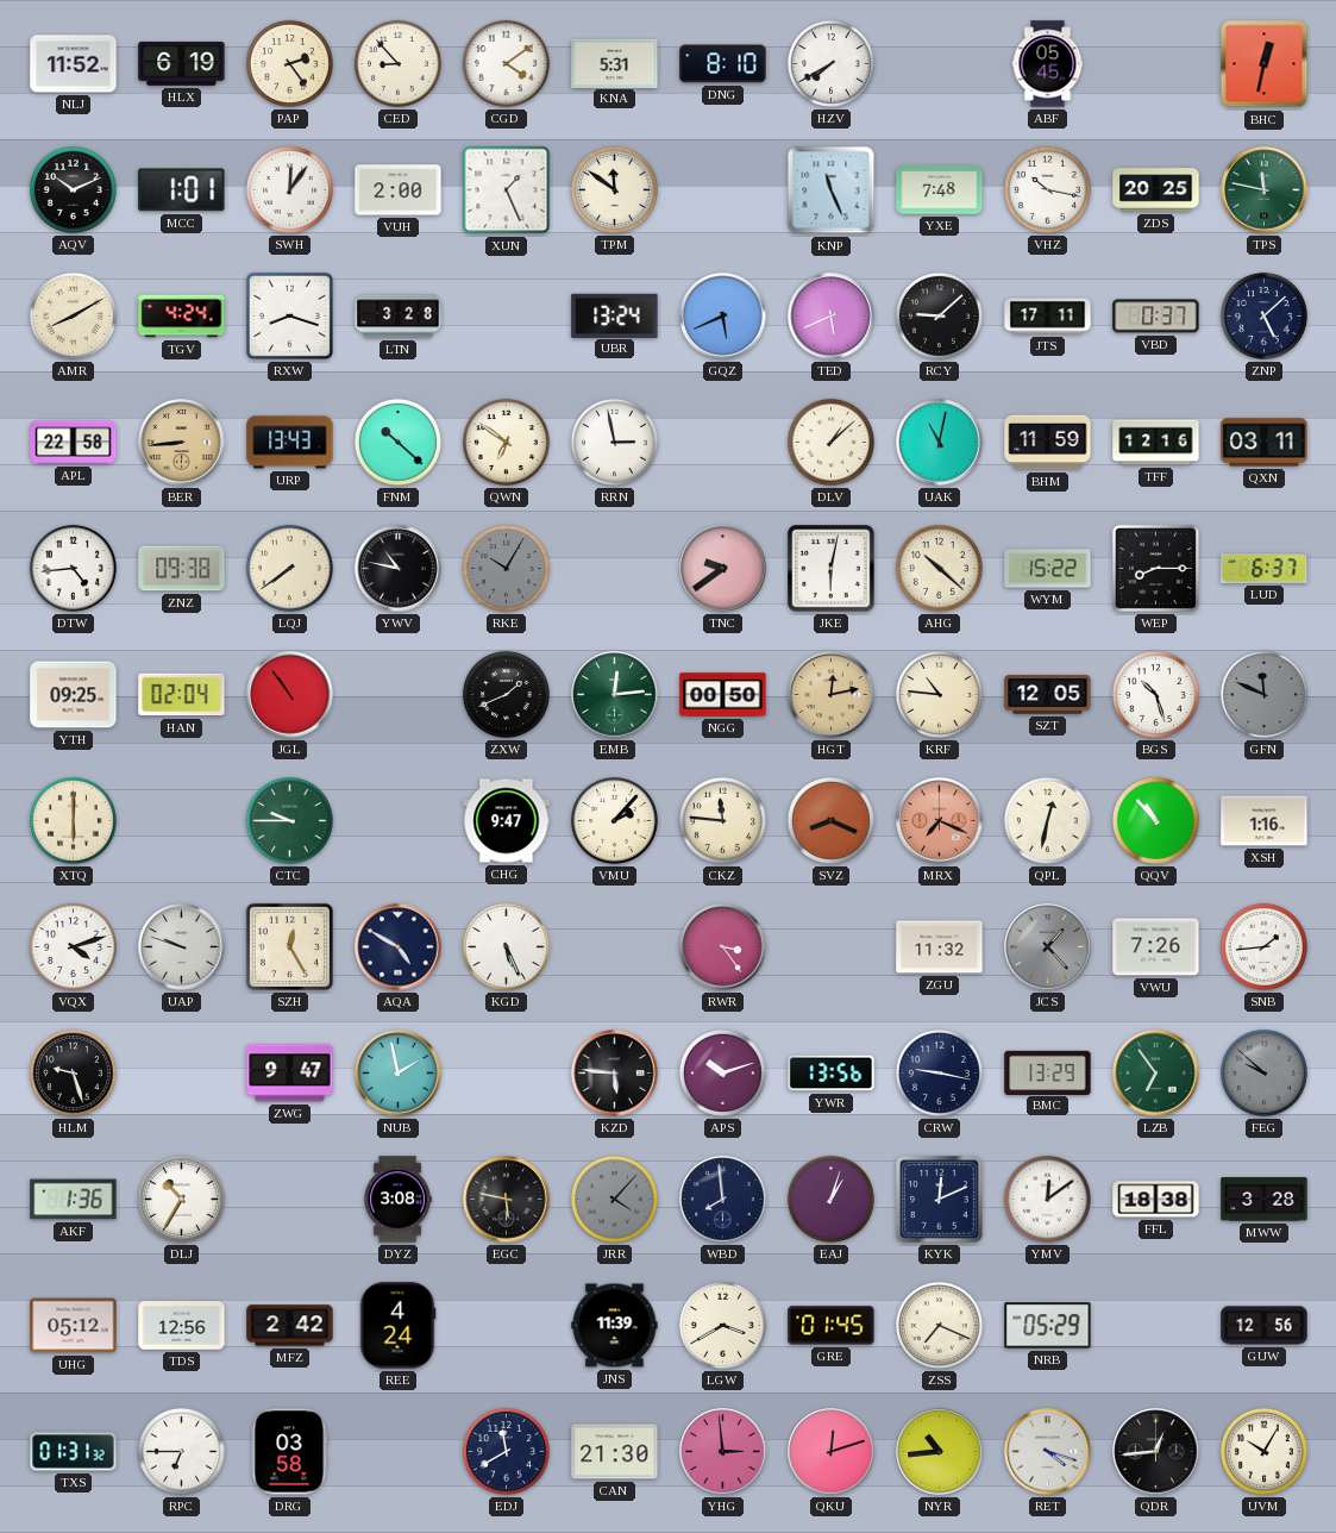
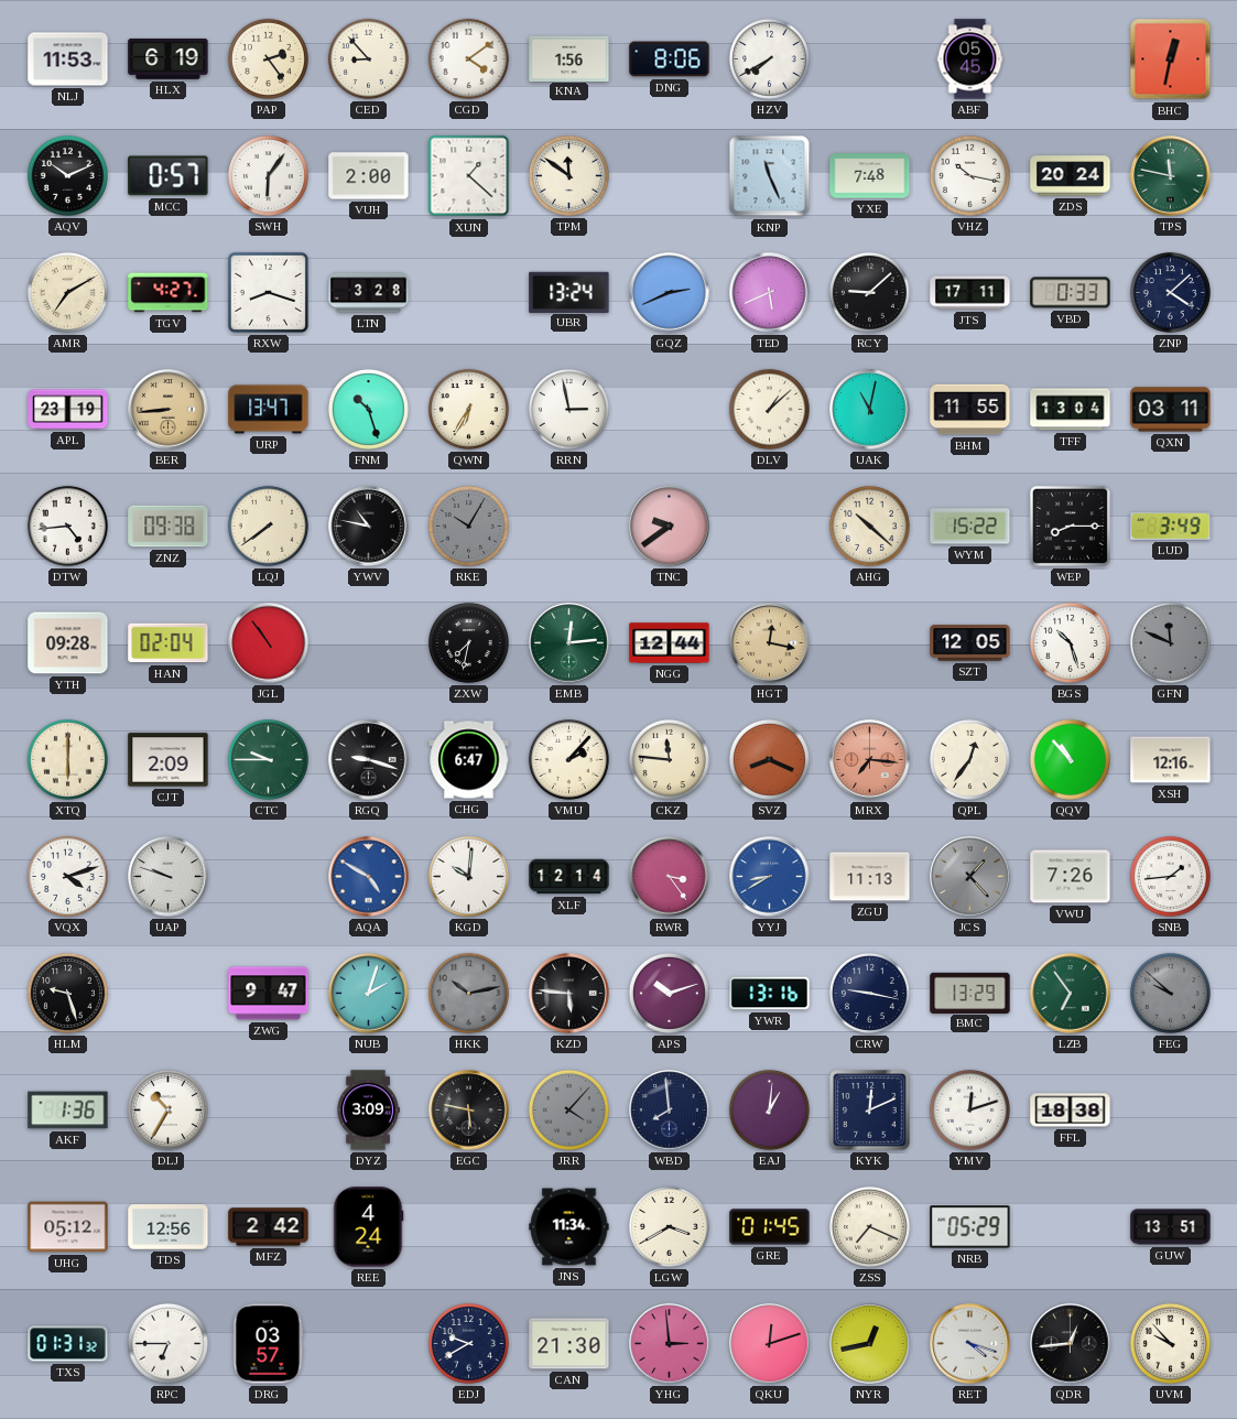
NLJ: 11:52 -> 11:53 (68, 59)
KNA: 5:31 -> 1:56 (569, 58)
DNG: 8:10 -> 8:06 (670, 59)
MCC: 1:01 -> 0:57 (169, 176)
SWH: 12:06 -> 6:06 (268, 175)
XUN: 1:26 -> 1:22 (469, 176)
ZDS: 20:25 -> 20:24 (1071, 176)
AMR: 8:10 -> 7:10 (67, 292)
TGV: 4:24 -> 4:27 (169, 293)
GQZ: 5:41 -> 2:41 (670, 293)
VBD: 0:37 -> 0:33 (1071, 293)
ZNP: 5:08 -> 4:08 (1170, 292)
APL: 22:58 -> 23:19 (68, 410)
URP: 13:43 -> 13:47 (269, 410)
FNM: 10:22 -> 10:27 (368, 409)
QWN: 6:51 -> 6:35 (468, 409)
BHM: 11:59 -> 11:55 (970, 410)
TFF: 12:16 -> 13:04 (1071, 410)
JKE: 6:02 -> none (832, 569)
LUD: 6:37 -> 3:49 (1171, 527)
YTH: 09:25 -> 09:28 (68, 643)
ZXW: 1:41 -> 7:32 (468, 642)
NGG: 00:50 -> 12:44 (670, 643)
HGT: 12:13 -> 12:17 (770, 643)
KRF: 10:46 -> none (939, 694)
CJT: none -> 2:09 (169, 760)
RGQ: none -> 9:18 (369, 760)
CHG: 9:47 -> 6:47 (469, 760)
MRX: 7:19 -> 7:16 (870, 760)
QPL: 12:32 -> 12:36 (969, 759)
XSH: 1:16 -> 12:16 (1171, 760)
SZH: 12:25 -> none (289, 946)
AQA dial: navy -> blue (369, 877)
KGD: 5:26 -> 10:01 (468, 876)
XLF: none -> 12:14 (569, 877)
YYJ: none -> 8:40 (770, 877)
ZGU: 11:32 -> 11:13 (870, 877)
NUB: 1:58 -> 2:03 (369, 994)
HKK: none -> 10:13 (468, 993)
YWR: 13:56 -> 13:16 (770, 994)
DYZ: 3:08 -> 3:09 (368, 1111)
EAJ: 1:03 -> 1:01 (769, 1109)
YMV: 12:09 -> 12:12 (969, 1109)
MWW: 3:28 -> none (1265, 1200)
JNS: 11:39 -> 11:34 (569, 1227)
GUW: 12:56 -> 13:51 (1171, 1227)
DRG: 03:58 -> 03:57 (269, 1344)
EDJ: 11:40 -> 9:40 (468, 1343)
NYR: 10:44 -> 12:43 (870, 1344)
UVM: 10:05 -> 9:53 (1170, 1343)
